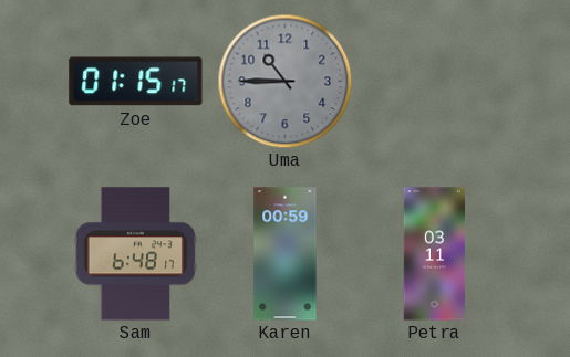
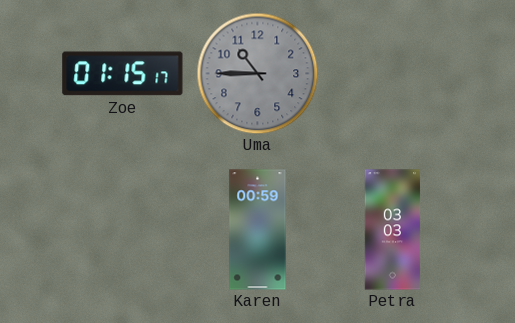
Sam: 6:48 -> none (136, 254)
Petra: 03:11 -> 03:03 (393, 230)
